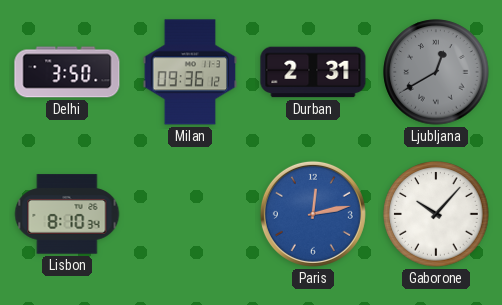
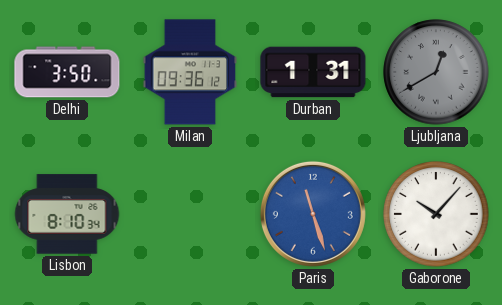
Durban: 2:31 -> 1:31 (313, 72)
Paris: 12:13 -> 11:27 (313, 214)
